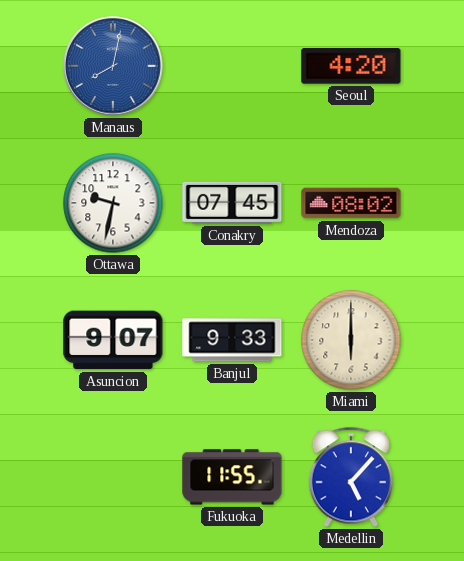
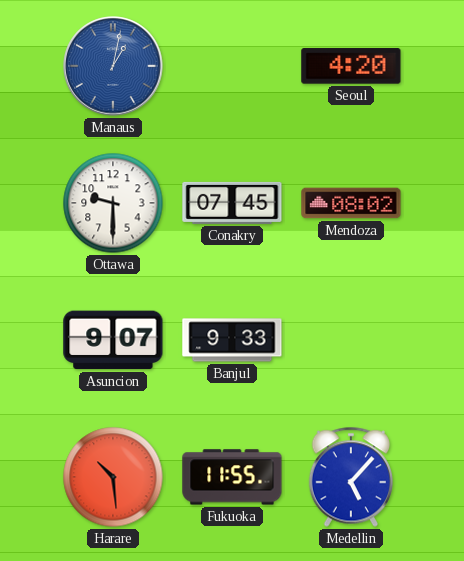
Manaus: 8:02 -> 1:02 (113, 66)
Ottawa: 9:32 -> 9:30 (113, 203)
Miami: 6:00 -> none (351, 340)
Harare: none -> 10:29 (113, 477)
